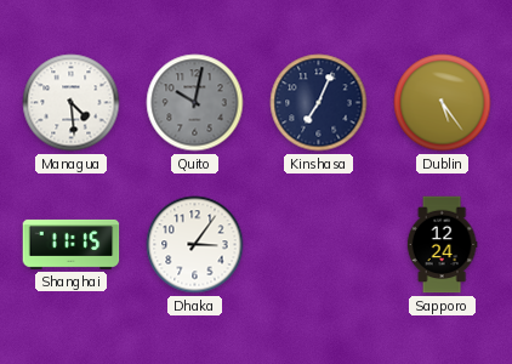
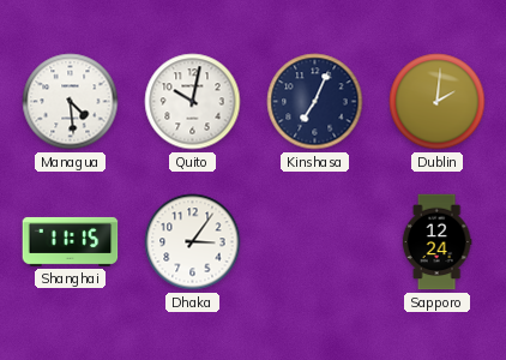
Quito dial: grey -> white (193, 102)
Dublin: 5:24 -> 2:01 (438, 102)
